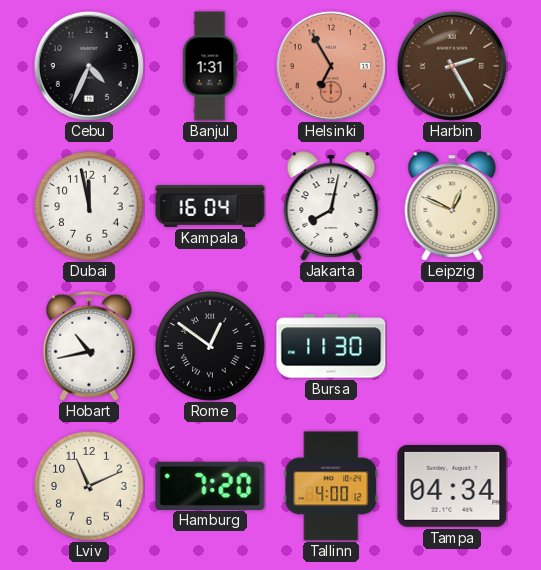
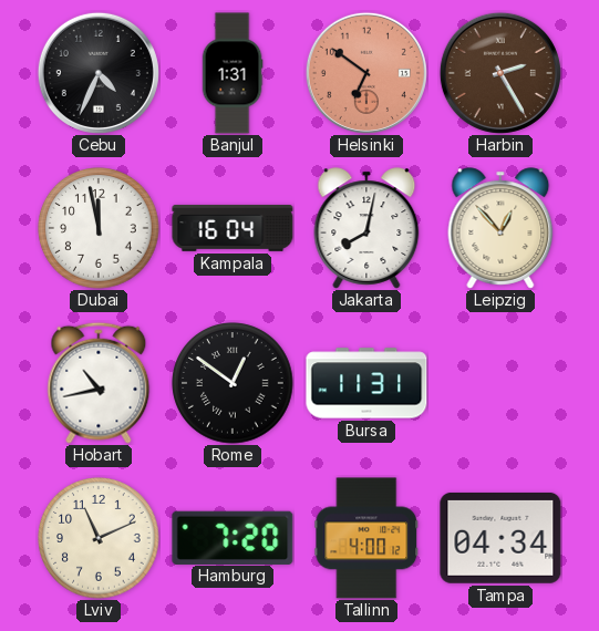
Helsinki: 6:55 -> 6:51 (366, 73)
Leipzig: 12:49 -> 12:53 (500, 228)
Bursa: 11:30 -> 11:31 (366, 383)
